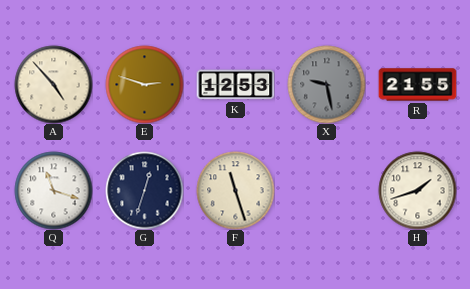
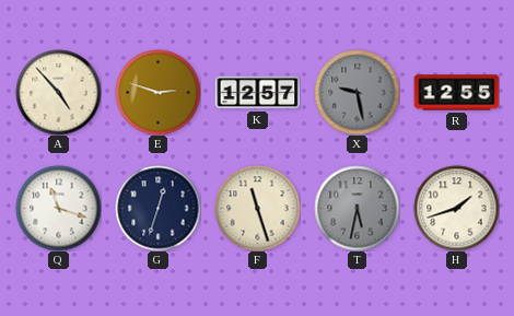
K: 12:53 -> 12:57 (257, 93)
R: 21:55 -> 12:55 (456, 93)
T: none -> 5:32 (357, 208)
